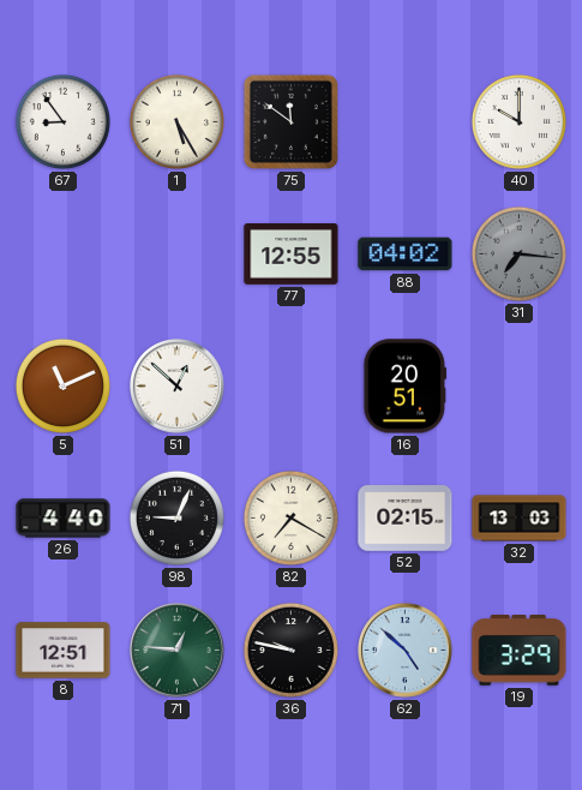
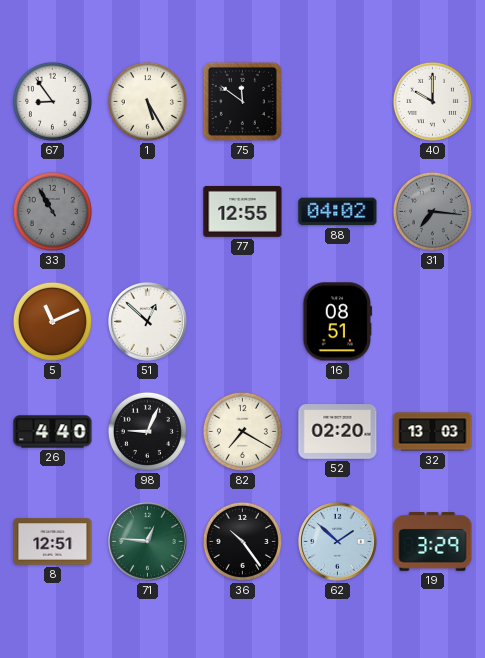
33: none -> 10:55 (52, 211)
16: 20:51 -> 08:51 (338, 322)
52: 02:15 -> 02:20 (338, 432)
36: 9:47 -> 10:24 (242, 541)
62: 4:52 -> 1:52 (338, 542)
